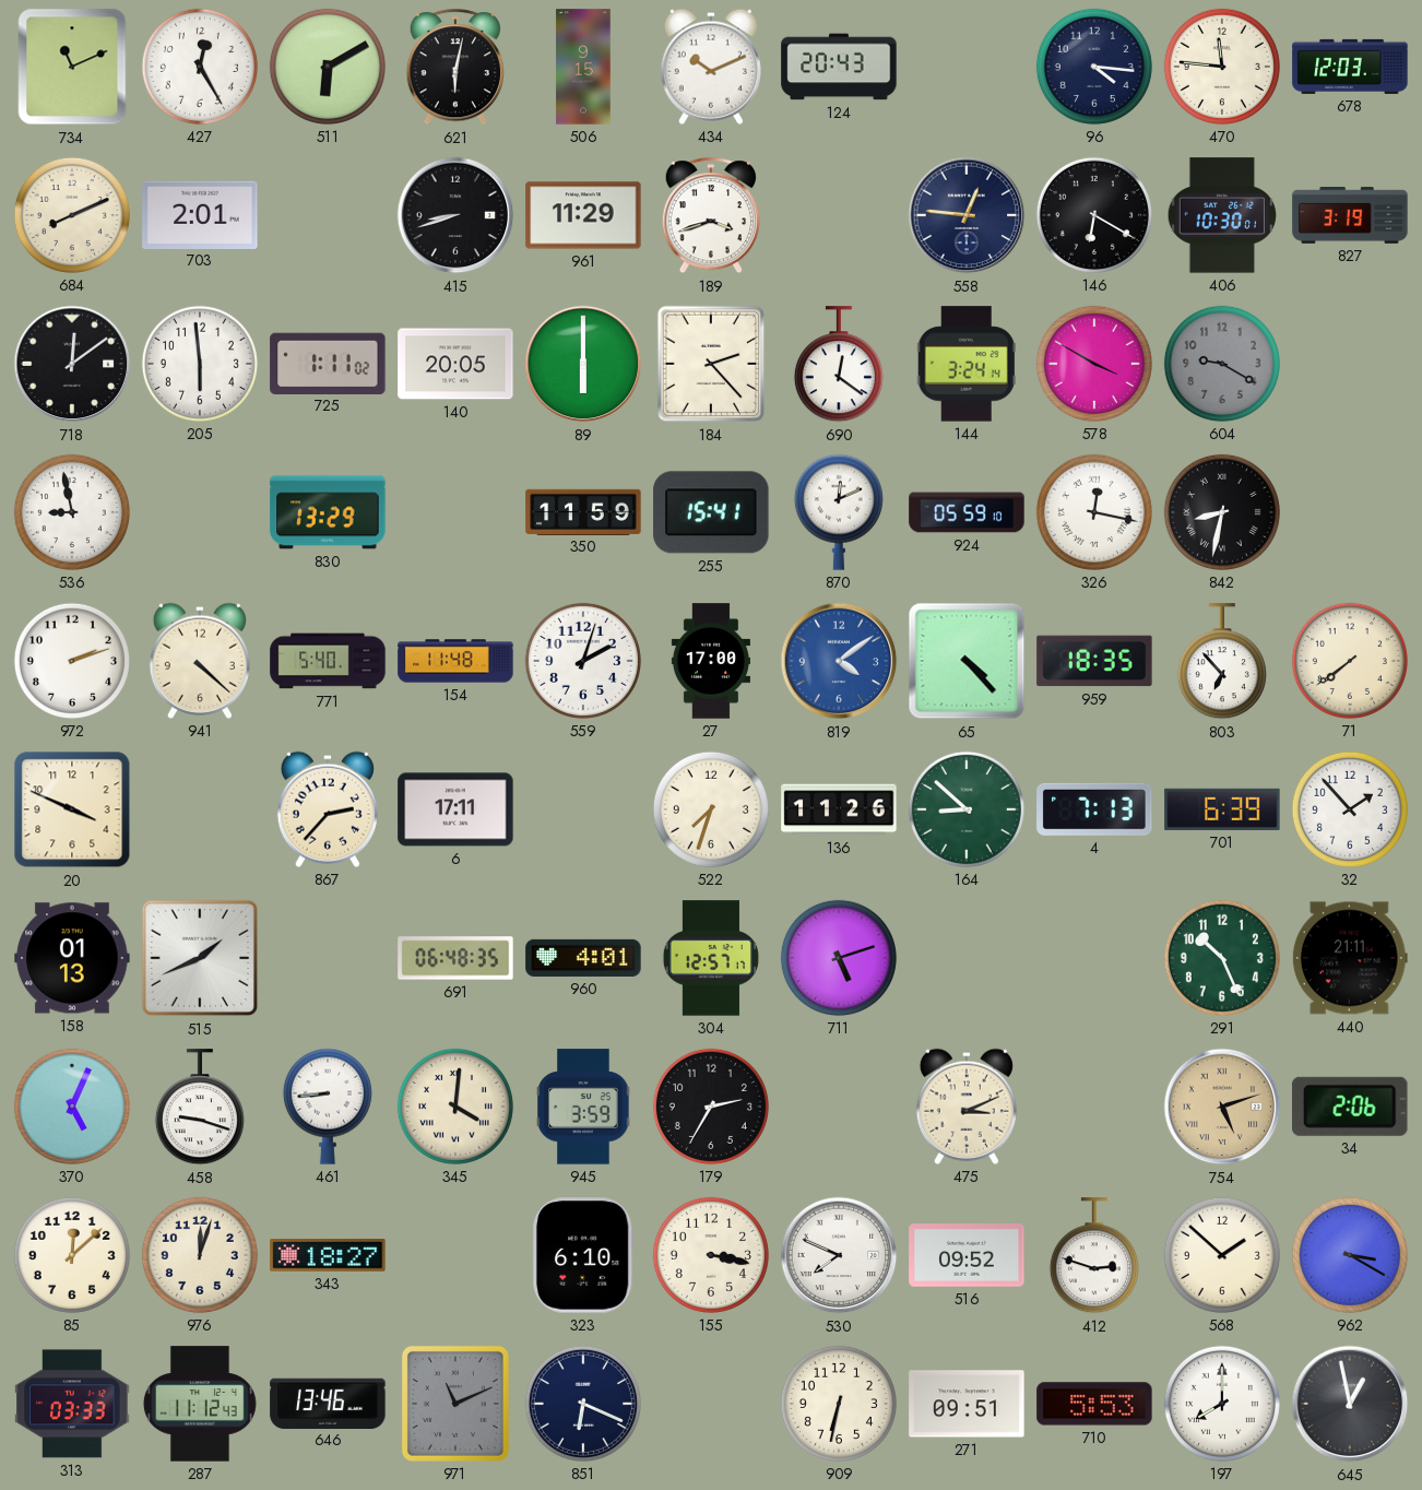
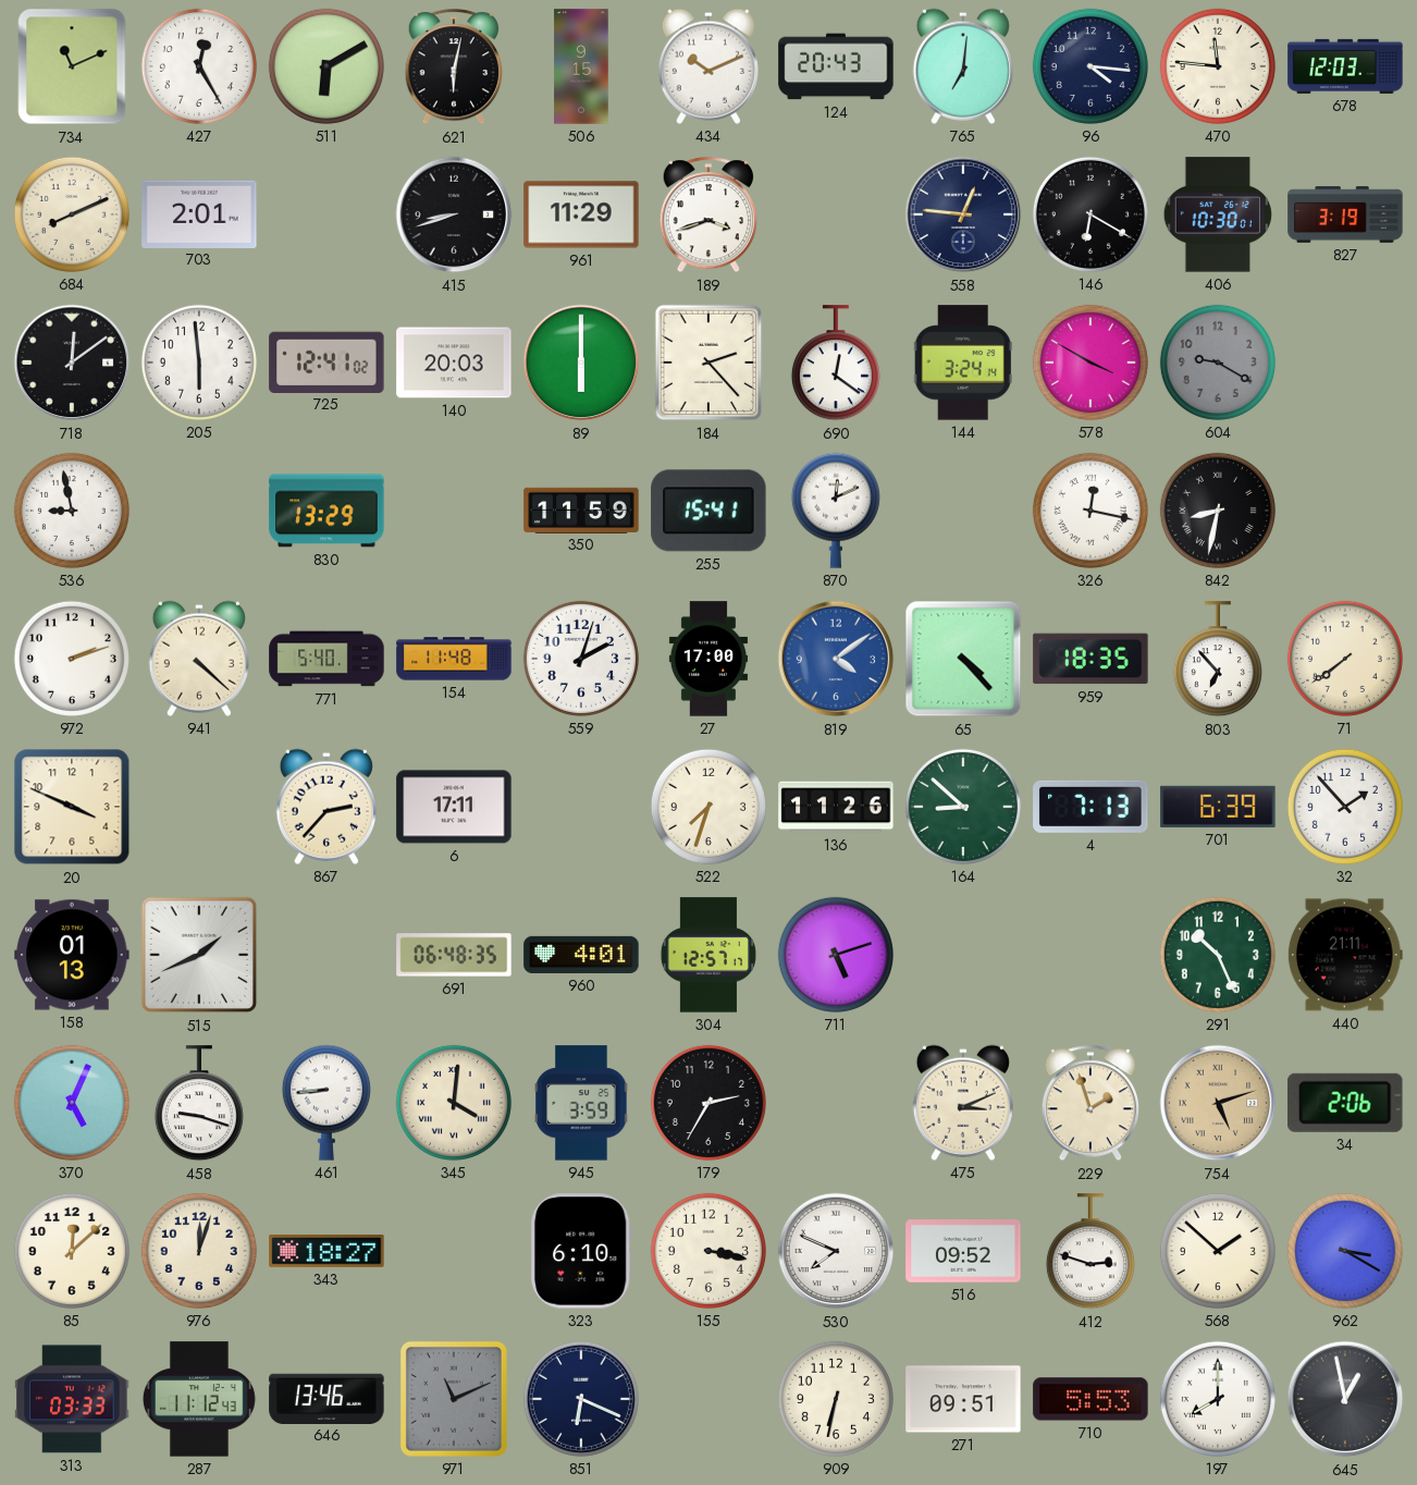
765: none -> 7:01 (963, 66)
725: 1:11 -> 12:41 (326, 361)
140: 20:05 -> 20:03 (454, 363)
924: 05:59 -> none (967, 512)
229: none -> 1:57 (1089, 1104)
